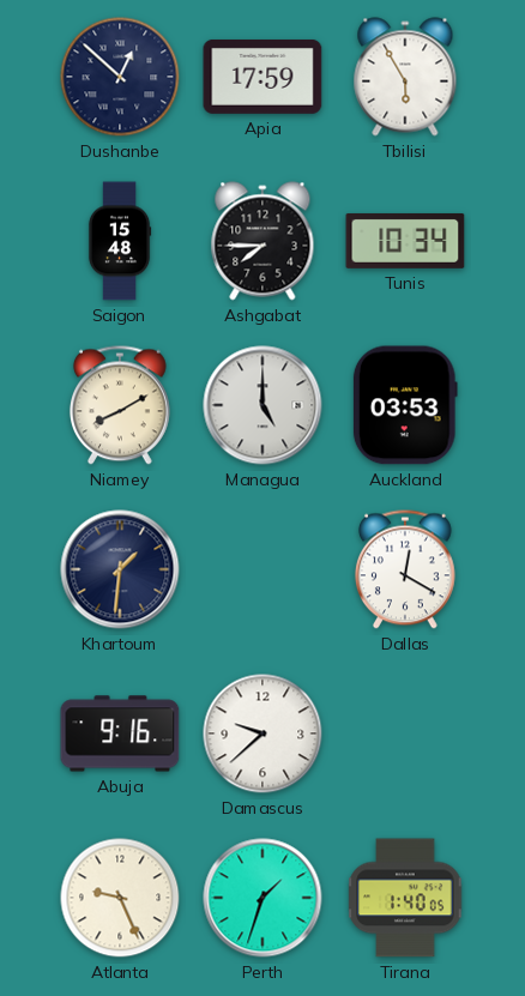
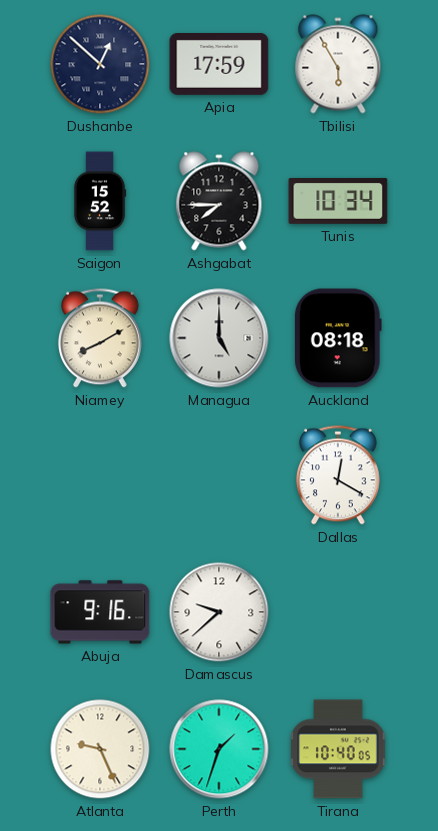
Saigon: 15:48 -> 15:52 (100, 201)
Auckland: 03:53 -> 08:18 (338, 338)
Khartoum: 1:31 -> none (120, 569)
Tirana: 1:40 -> 10:40 (338, 749)
